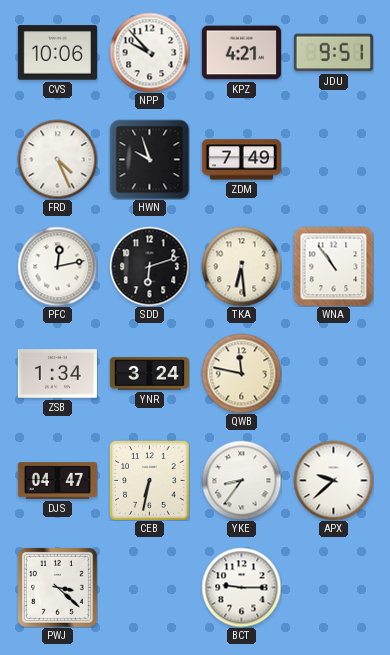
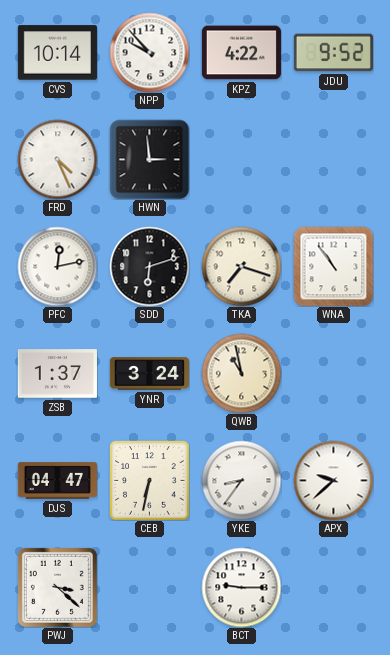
CVS: 10:06 -> 10:14 (57, 53)
KPZ: 4:21 -> 4:22 (241, 53)
JDU: 9:51 -> 9:52 (333, 53)
HWN: 9:57 -> 2:59 (149, 159)
ZDM: 7:49 -> none (241, 160)
TKA: 6:29 -> 7:18 (241, 266)
ZSB: 1:34 -> 1:37 (57, 374)
QWB: 11:47 -> 10:58 (241, 373)
